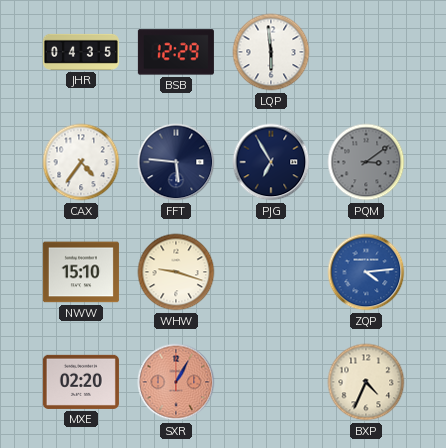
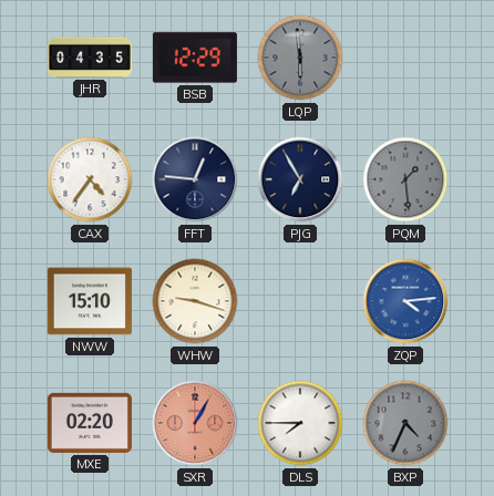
LQP dial: white -> grey (300, 58)
FFT: 5:46 -> 12:46 (195, 179)
PQM: 3:09 -> 1:29 (405, 179)
DLS: none -> 7:45 (300, 423)
BXP dial: cream -> grey (405, 423)
